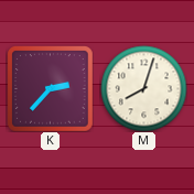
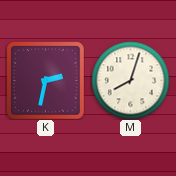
K: 2:37 -> 2:32 (45, 80)
